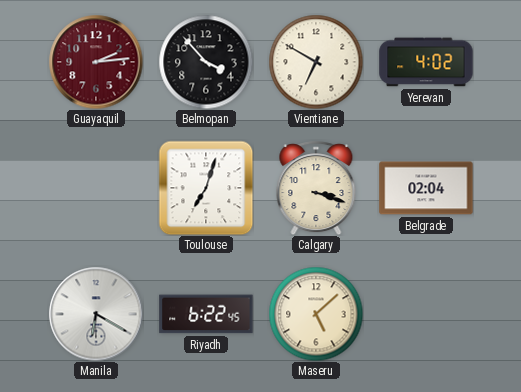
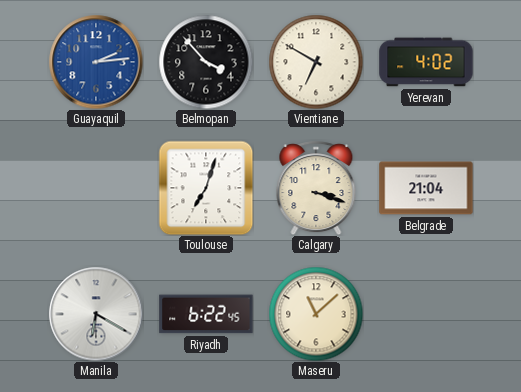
Guayaquil dial: burgundy -> blue (96, 62)
Belgrade: 02:04 -> 21:04 (426, 188)
Maseru: 5:08 -> 11:08 (316, 314)
